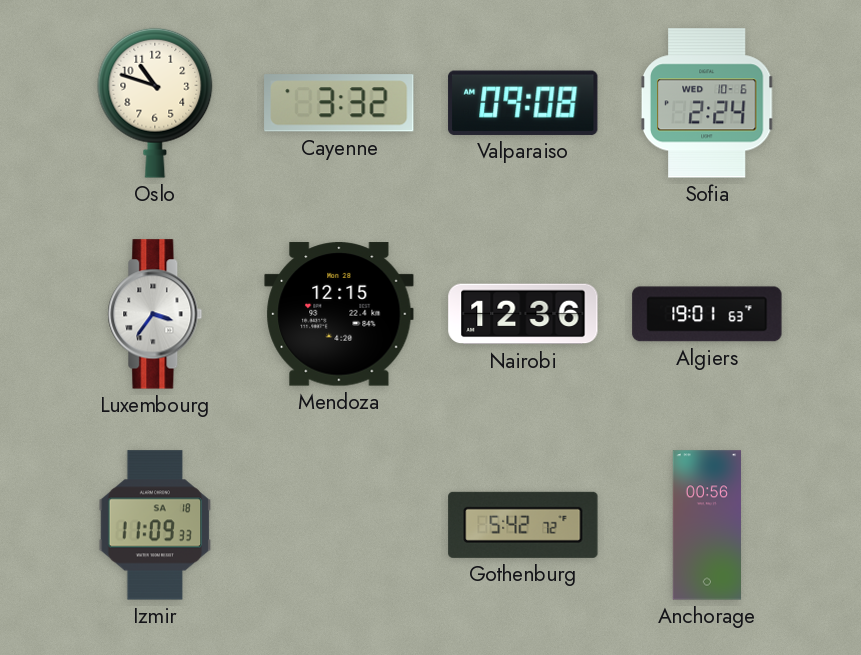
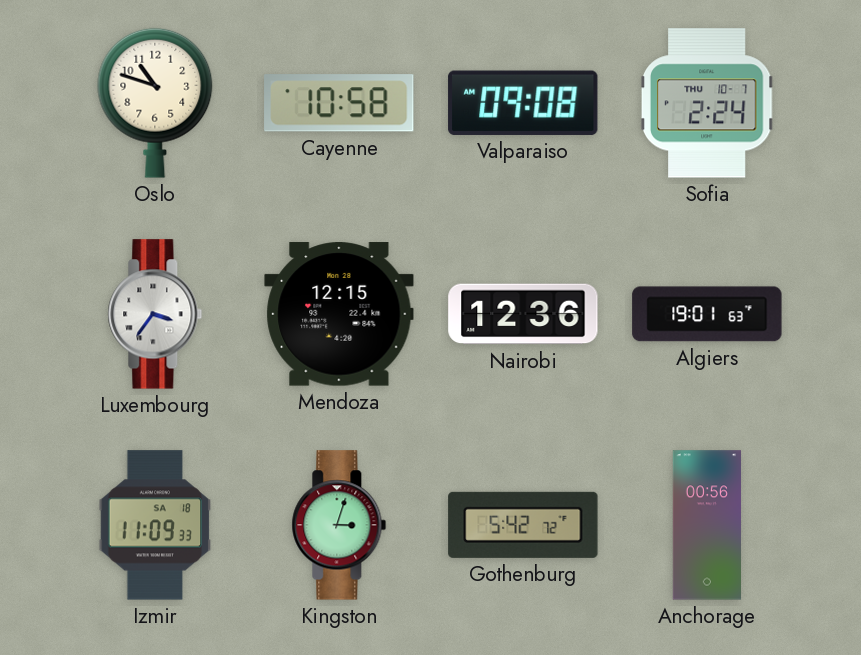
Cayenne: 3:32 -> 10:58 (339, 103)
Sofia date: WED 10-6 -> THU 10-7 (707, 103)
Kingston: none -> 3:03 (339, 525)
